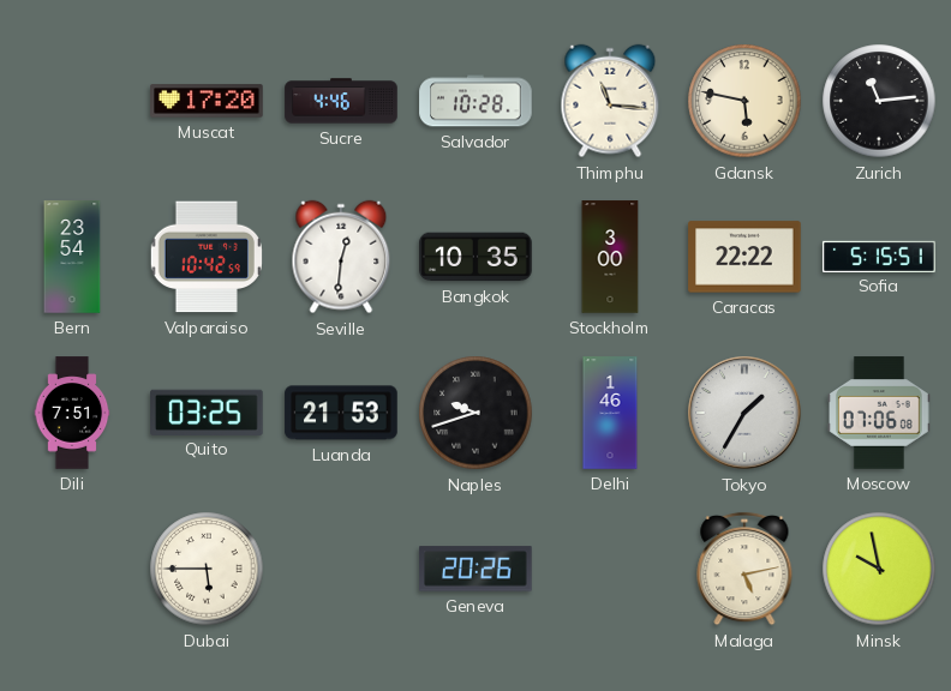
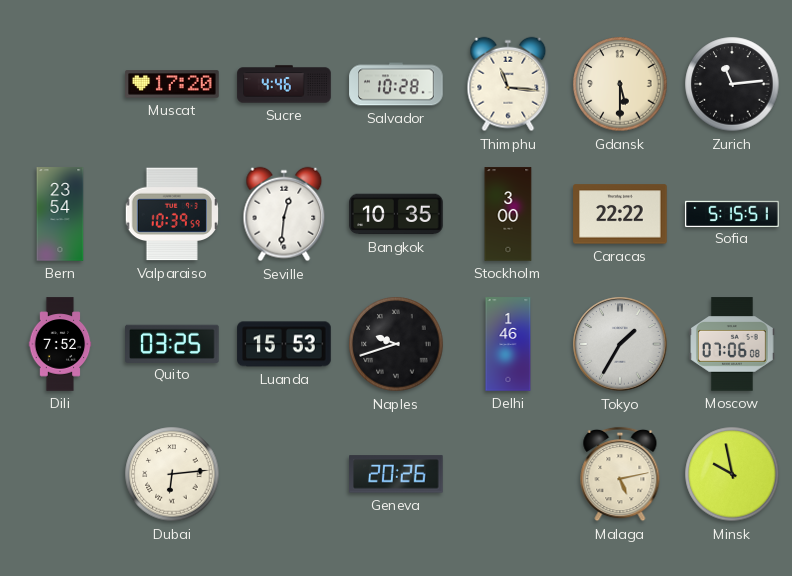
Gdansk: 5:47 -> 5:30 (620, 84)
Valparaiso: 10:42 -> 10:39 (172, 214)
Dili: 7:51 -> 7:52 (60, 344)
Luanda: 21:53 -> 15:53 (284, 344)
Dubai: 5:45 -> 6:14 (172, 474)
